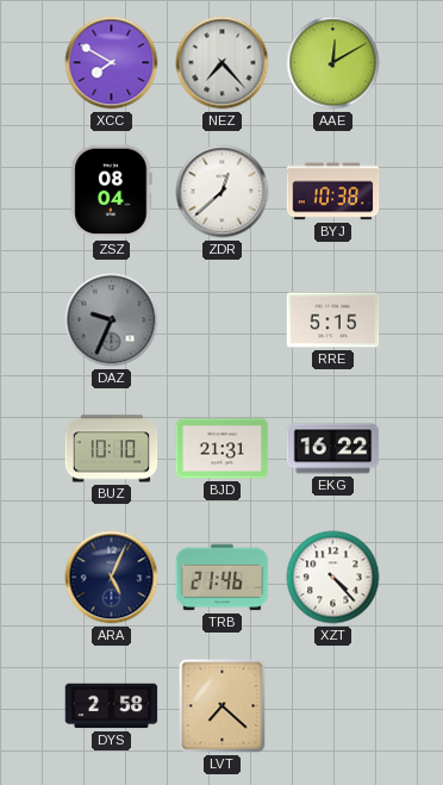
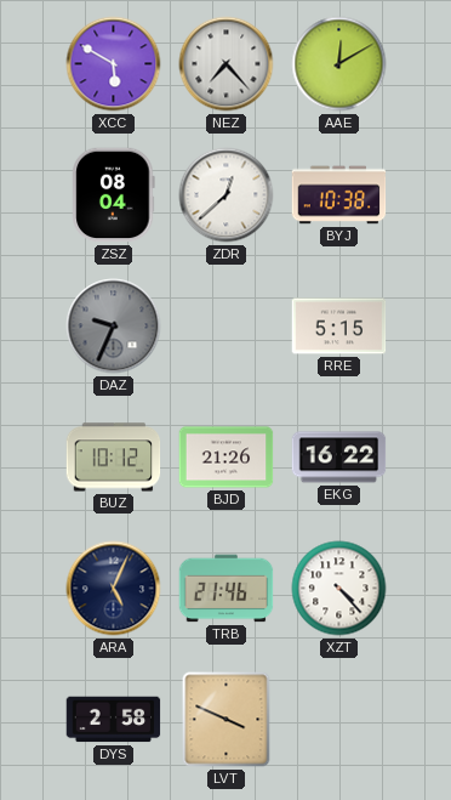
XCC: 7:50 -> 5:50 (114, 64)
BUZ: 10:10 -> 10:12 (114, 458)
BJD: 21:31 -> 21:26 (227, 458)
LVT: 7:22 -> 3:49 (227, 720)
